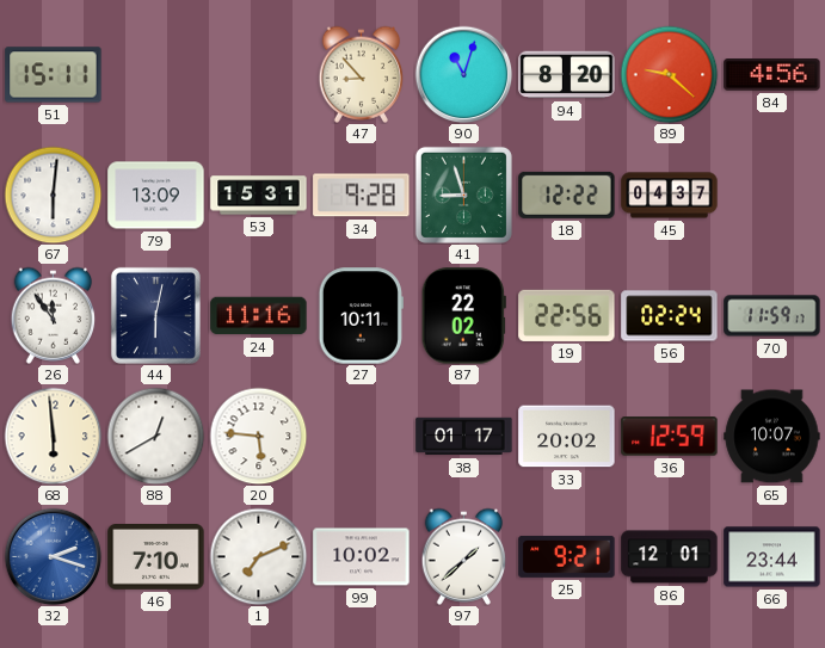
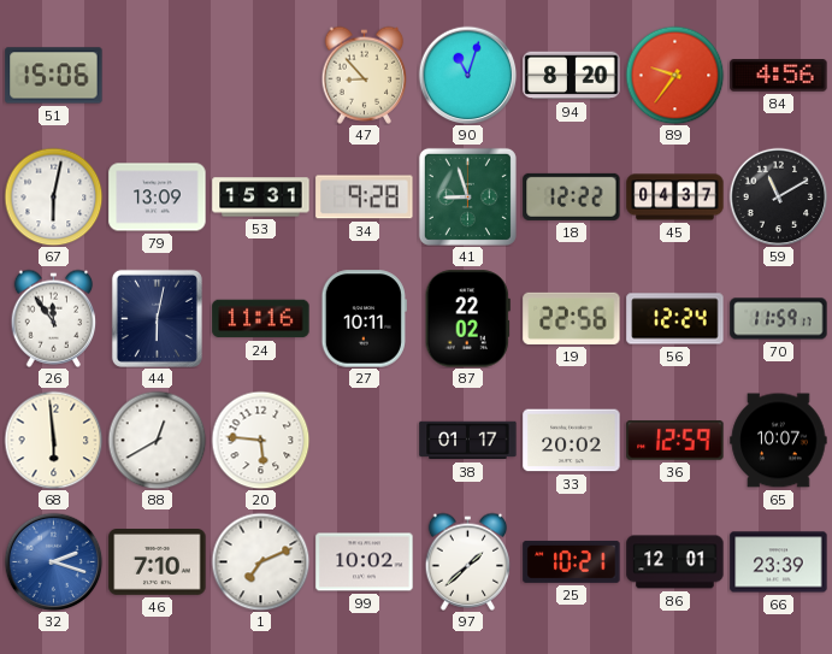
51: 15:11 -> 15:06 (54, 76)
89: 9:22 -> 9:36 (674, 75)
67: 6:01 -> 6:02 (53, 196)
59: none -> 11:10 (778, 196)
56: 02:24 -> 12:24 (675, 319)
25: 9:21 -> 10:21 (572, 561)
66: 23:44 -> 23:39 (779, 562)
